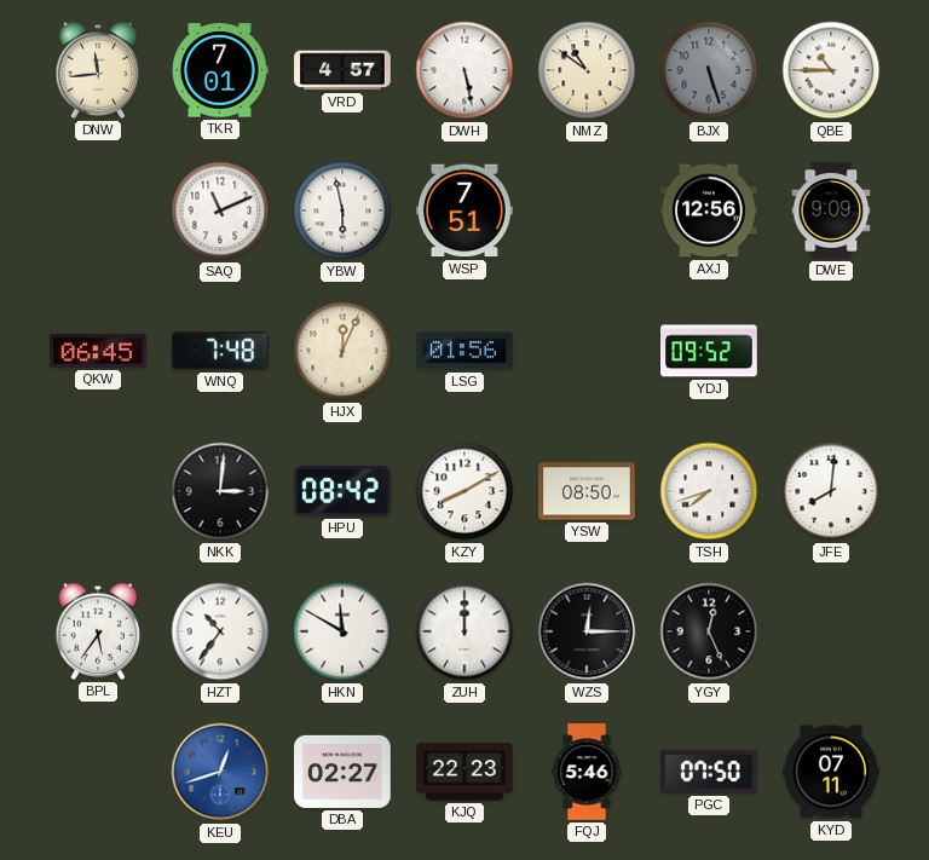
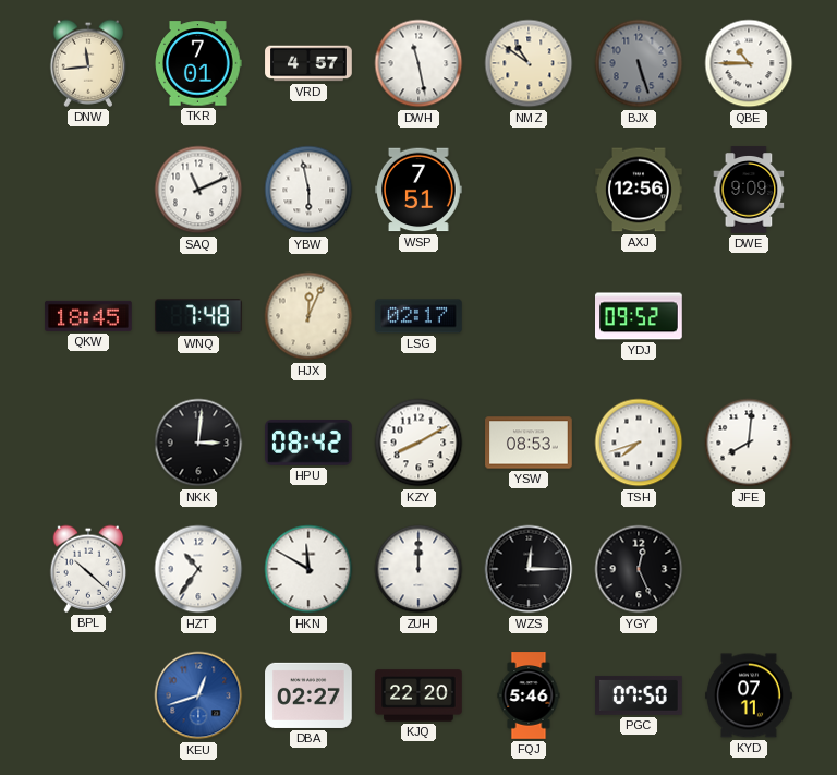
DWH: 5:28 -> 11:28 (418, 63)
QKW: 06:45 -> 18:45 (88, 316)
LSG: 01:56 -> 02:17 (418, 316)
YSW: 08:50 -> 08:53 (529, 443)
BPL: 5:36 -> 10:22 (88, 569)
KJQ: 22:23 -> 22:20 (418, 695)
